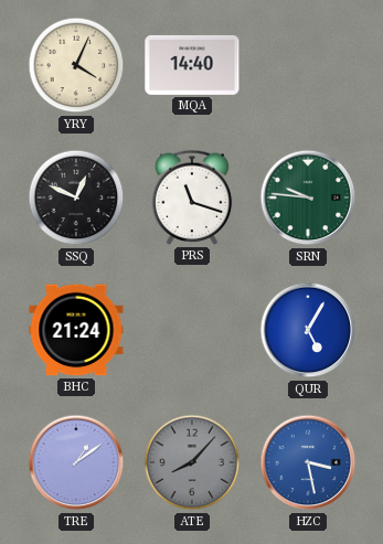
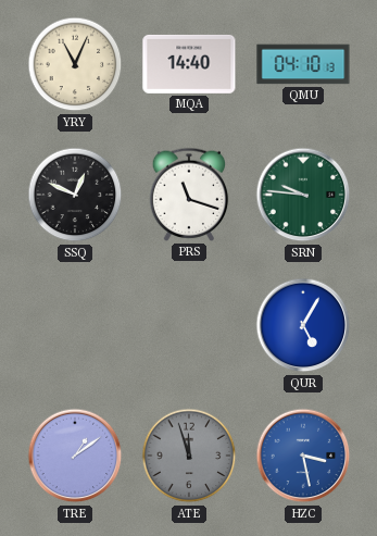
YRY: 4:04 -> 11:04 (75, 64)
QMU: none -> 04:10 (303, 64)
BHC: 21:24 -> none (76, 330)
ATE: 8:07 -> 11:57 (189, 456)
